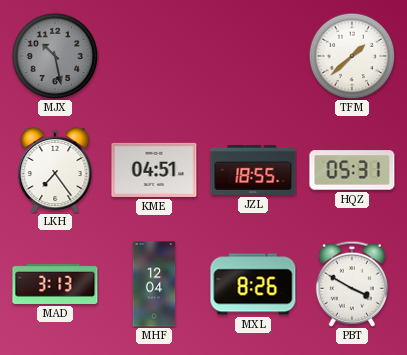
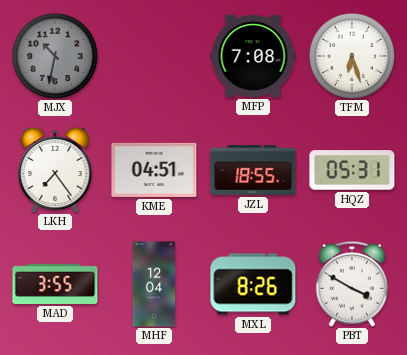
MJX: 10:28 -> 10:32 (55, 56)
MFP: none -> 7:08 (253, 56)
TFM: 1:38 -> 6:27 (352, 56)
MAD: 3:13 -> 3:55 (55, 284)
